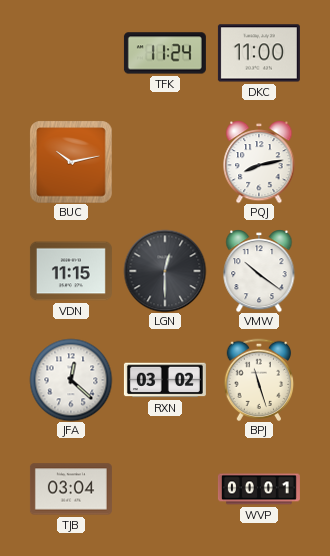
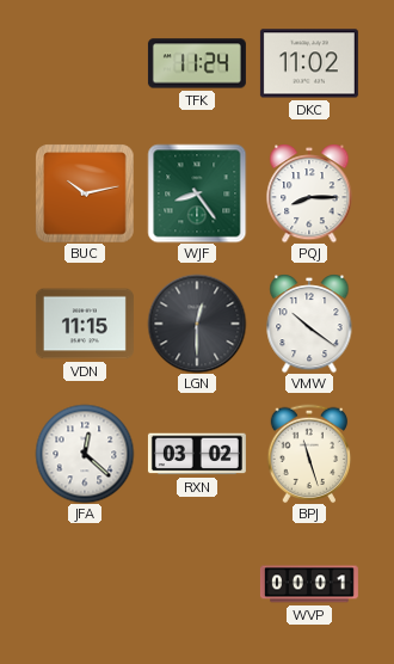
DKC: 11:00 -> 11:02 (309, 63)
WJF: none -> 8:24 (197, 193)
PQJ: 8:13 -> 8:15 (309, 193)
TJB: 03:04 -> none (71, 489)
